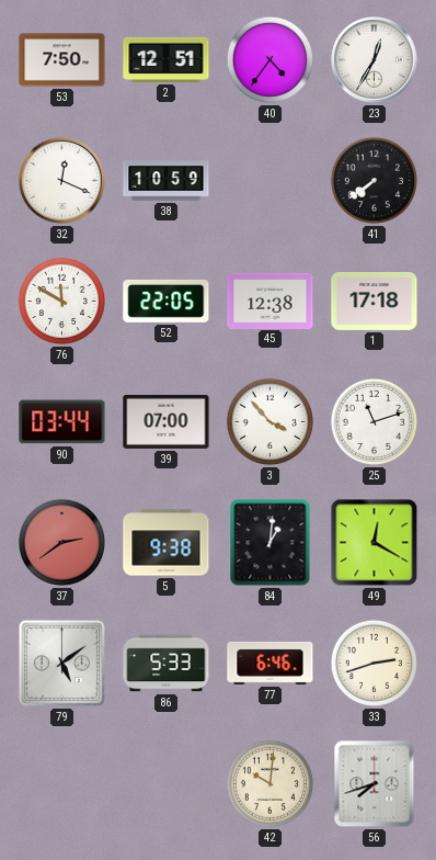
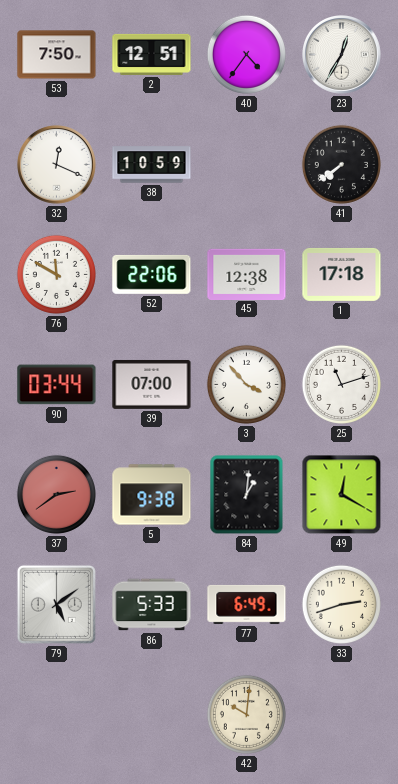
52: 22:05 -> 22:06 (152, 274)
77: 6:46 -> 6:49 (247, 604)
56: 7:42 -> none (375, 784)
